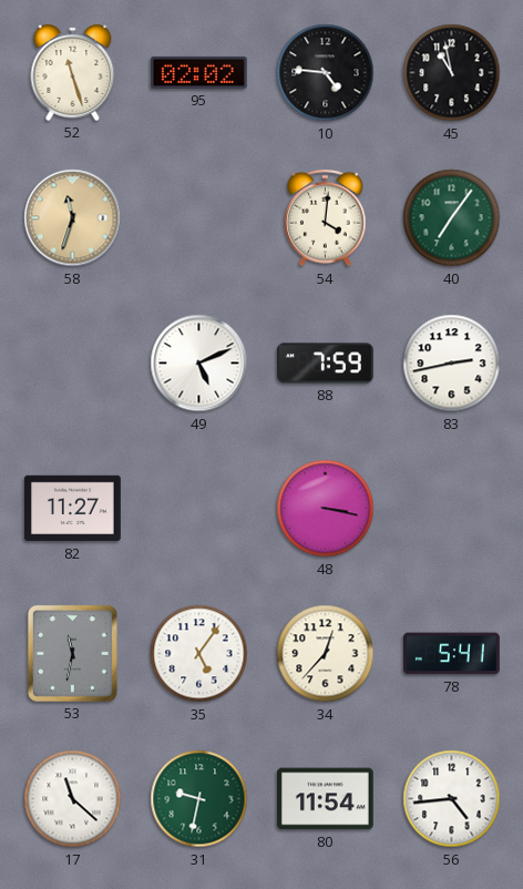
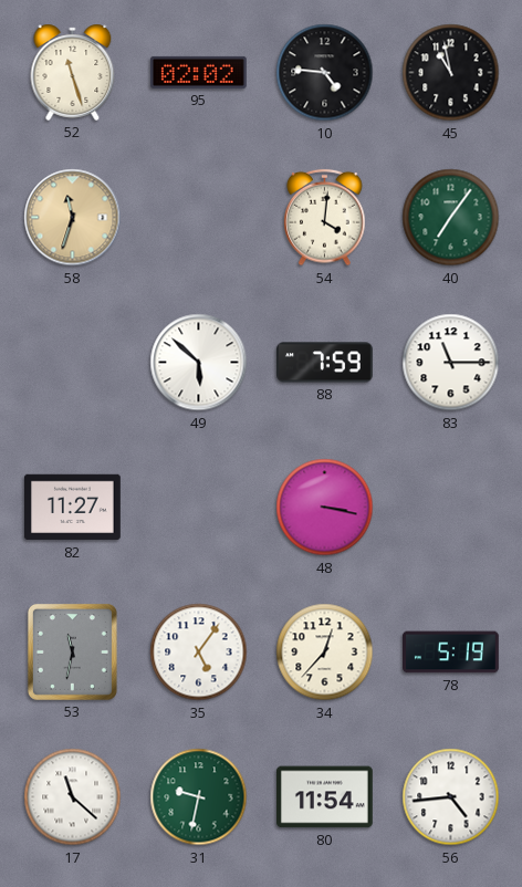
49: 5:11 -> 5:52 (199, 363)
83: 2:43 -> 11:15 (451, 363)
78: 5:41 -> 5:19 (451, 653)
